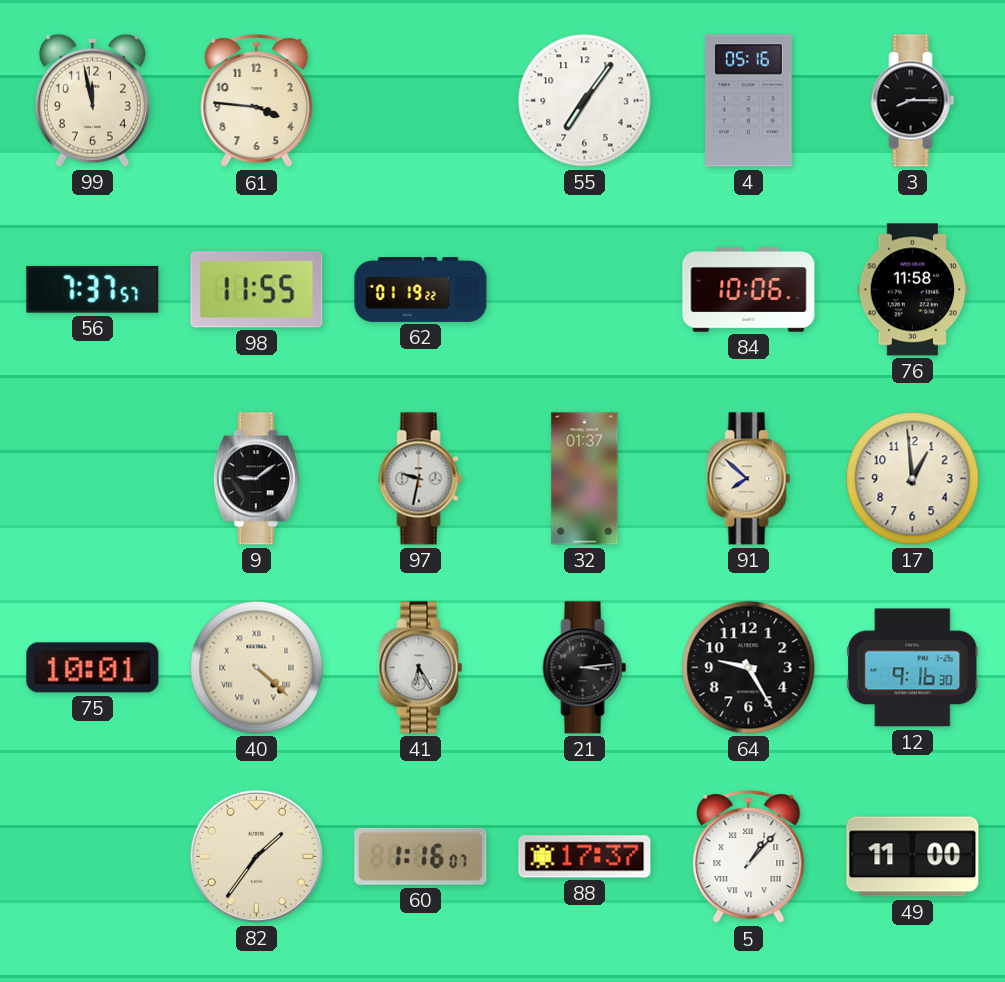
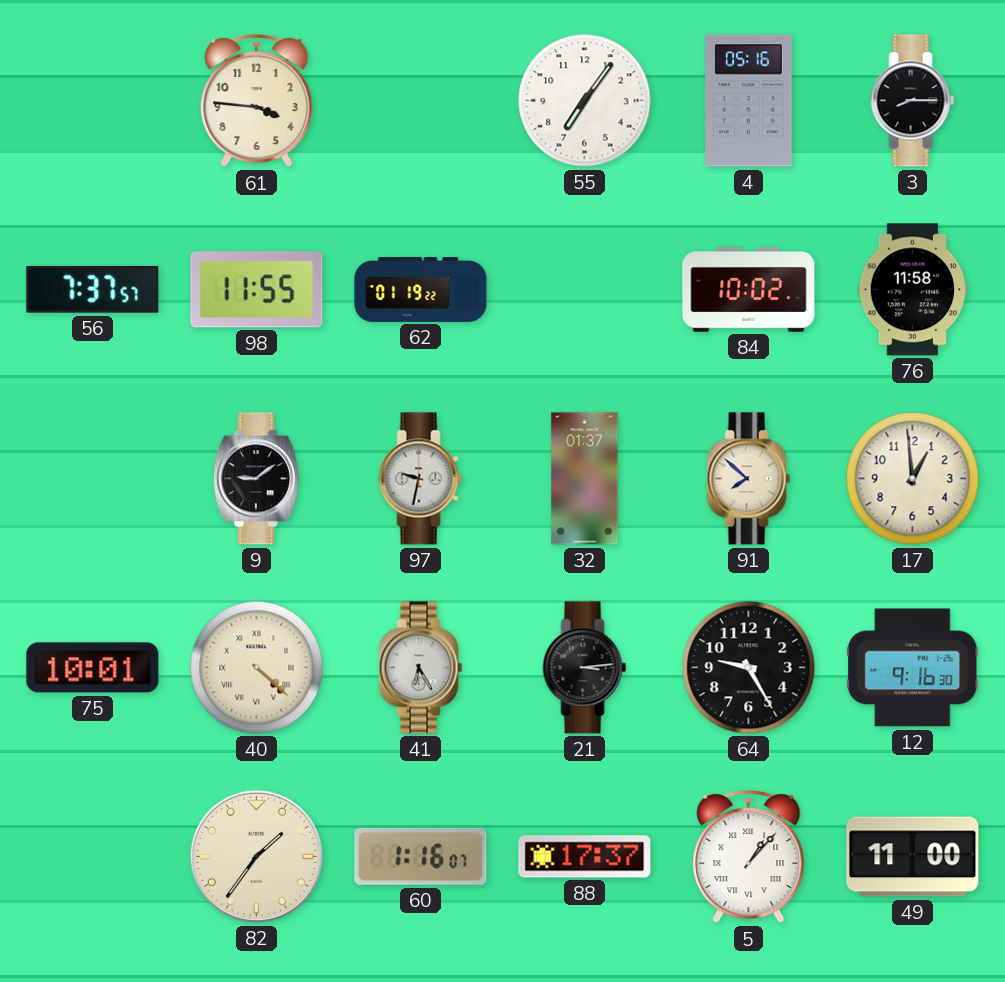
99: 11:58 -> none (92, 100)
84: 10:06 -> 10:02 (749, 290)
